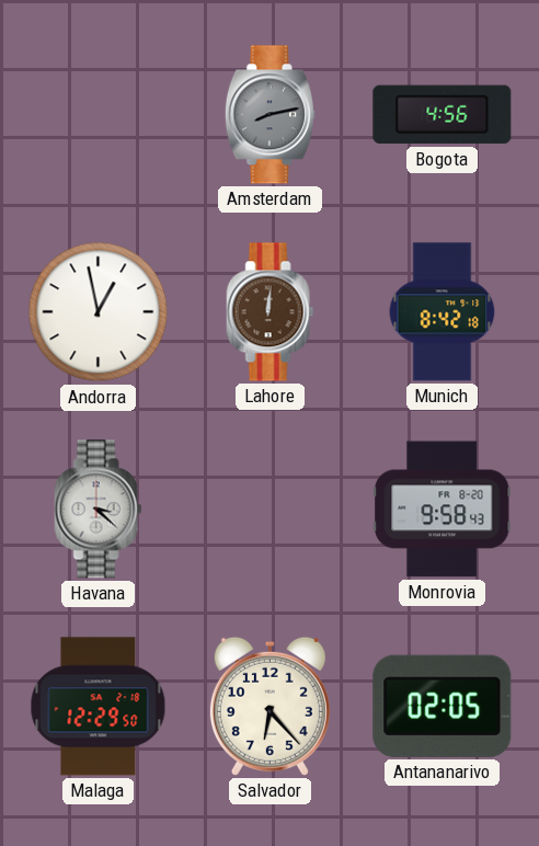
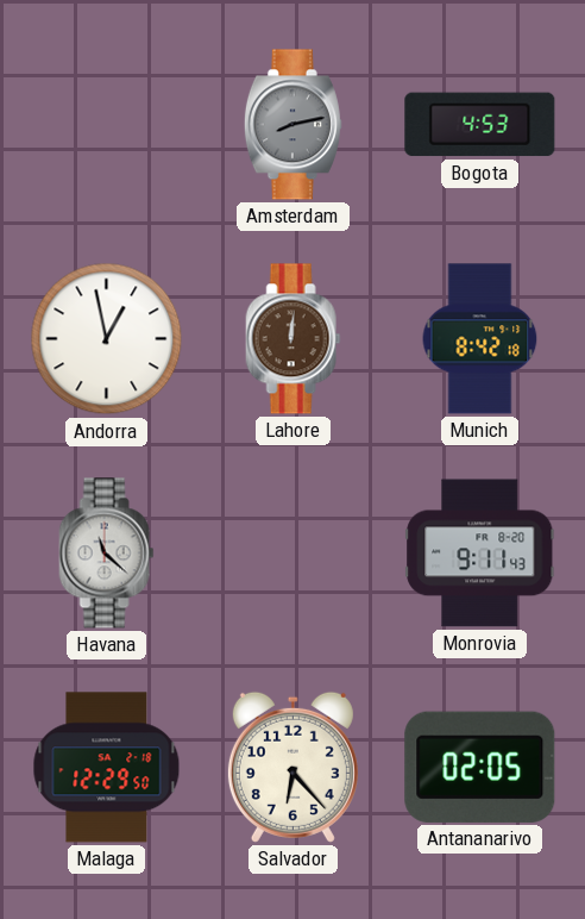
Bogota: 4:56 -> 4:53 (480, 125)
Havana: 3:22 -> 11:22 (107, 554)
Monrovia: 9:58 -> 9:11 (480, 554)
